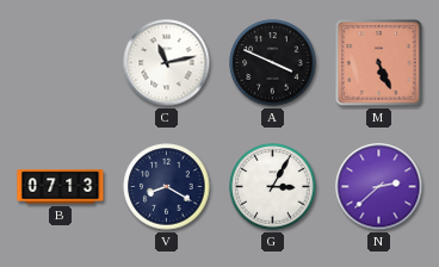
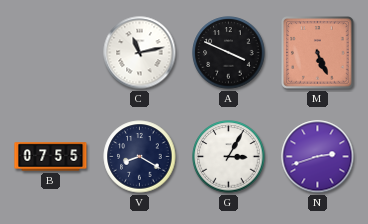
B: 07:13 -> 07:55 (51, 157)
N: 2:38 -> 2:42 (318, 157)
